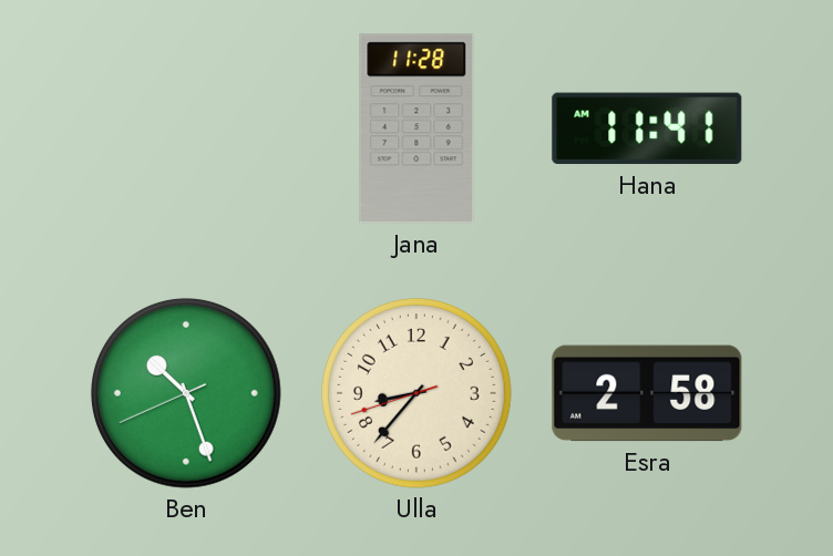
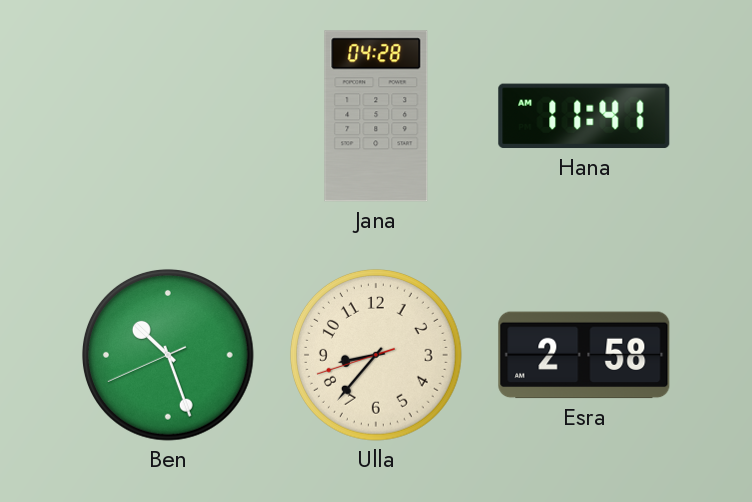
Jana: 11:28 -> 04:28 (376, 116)
